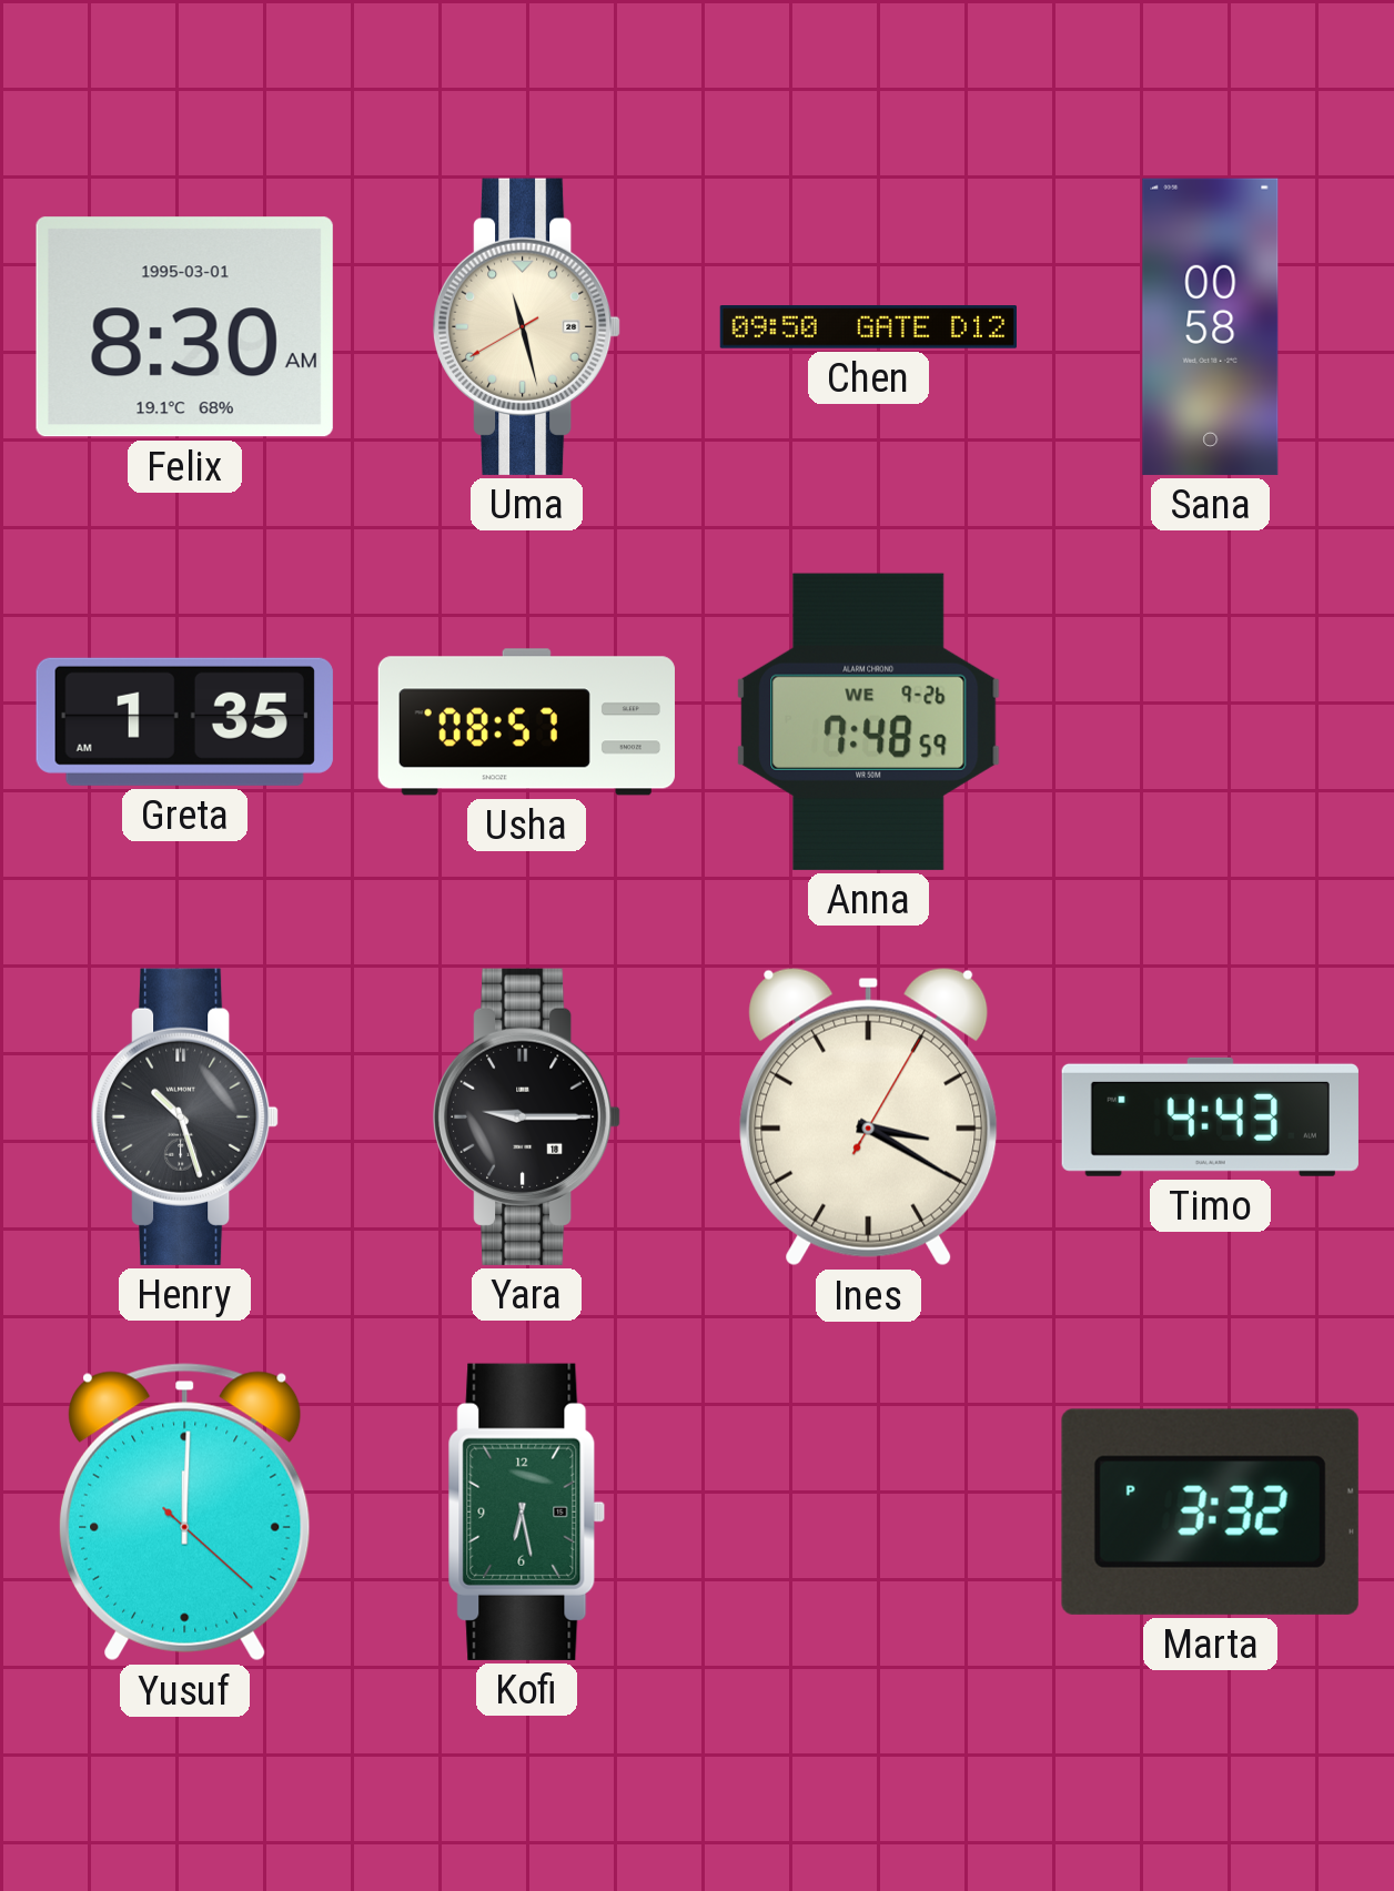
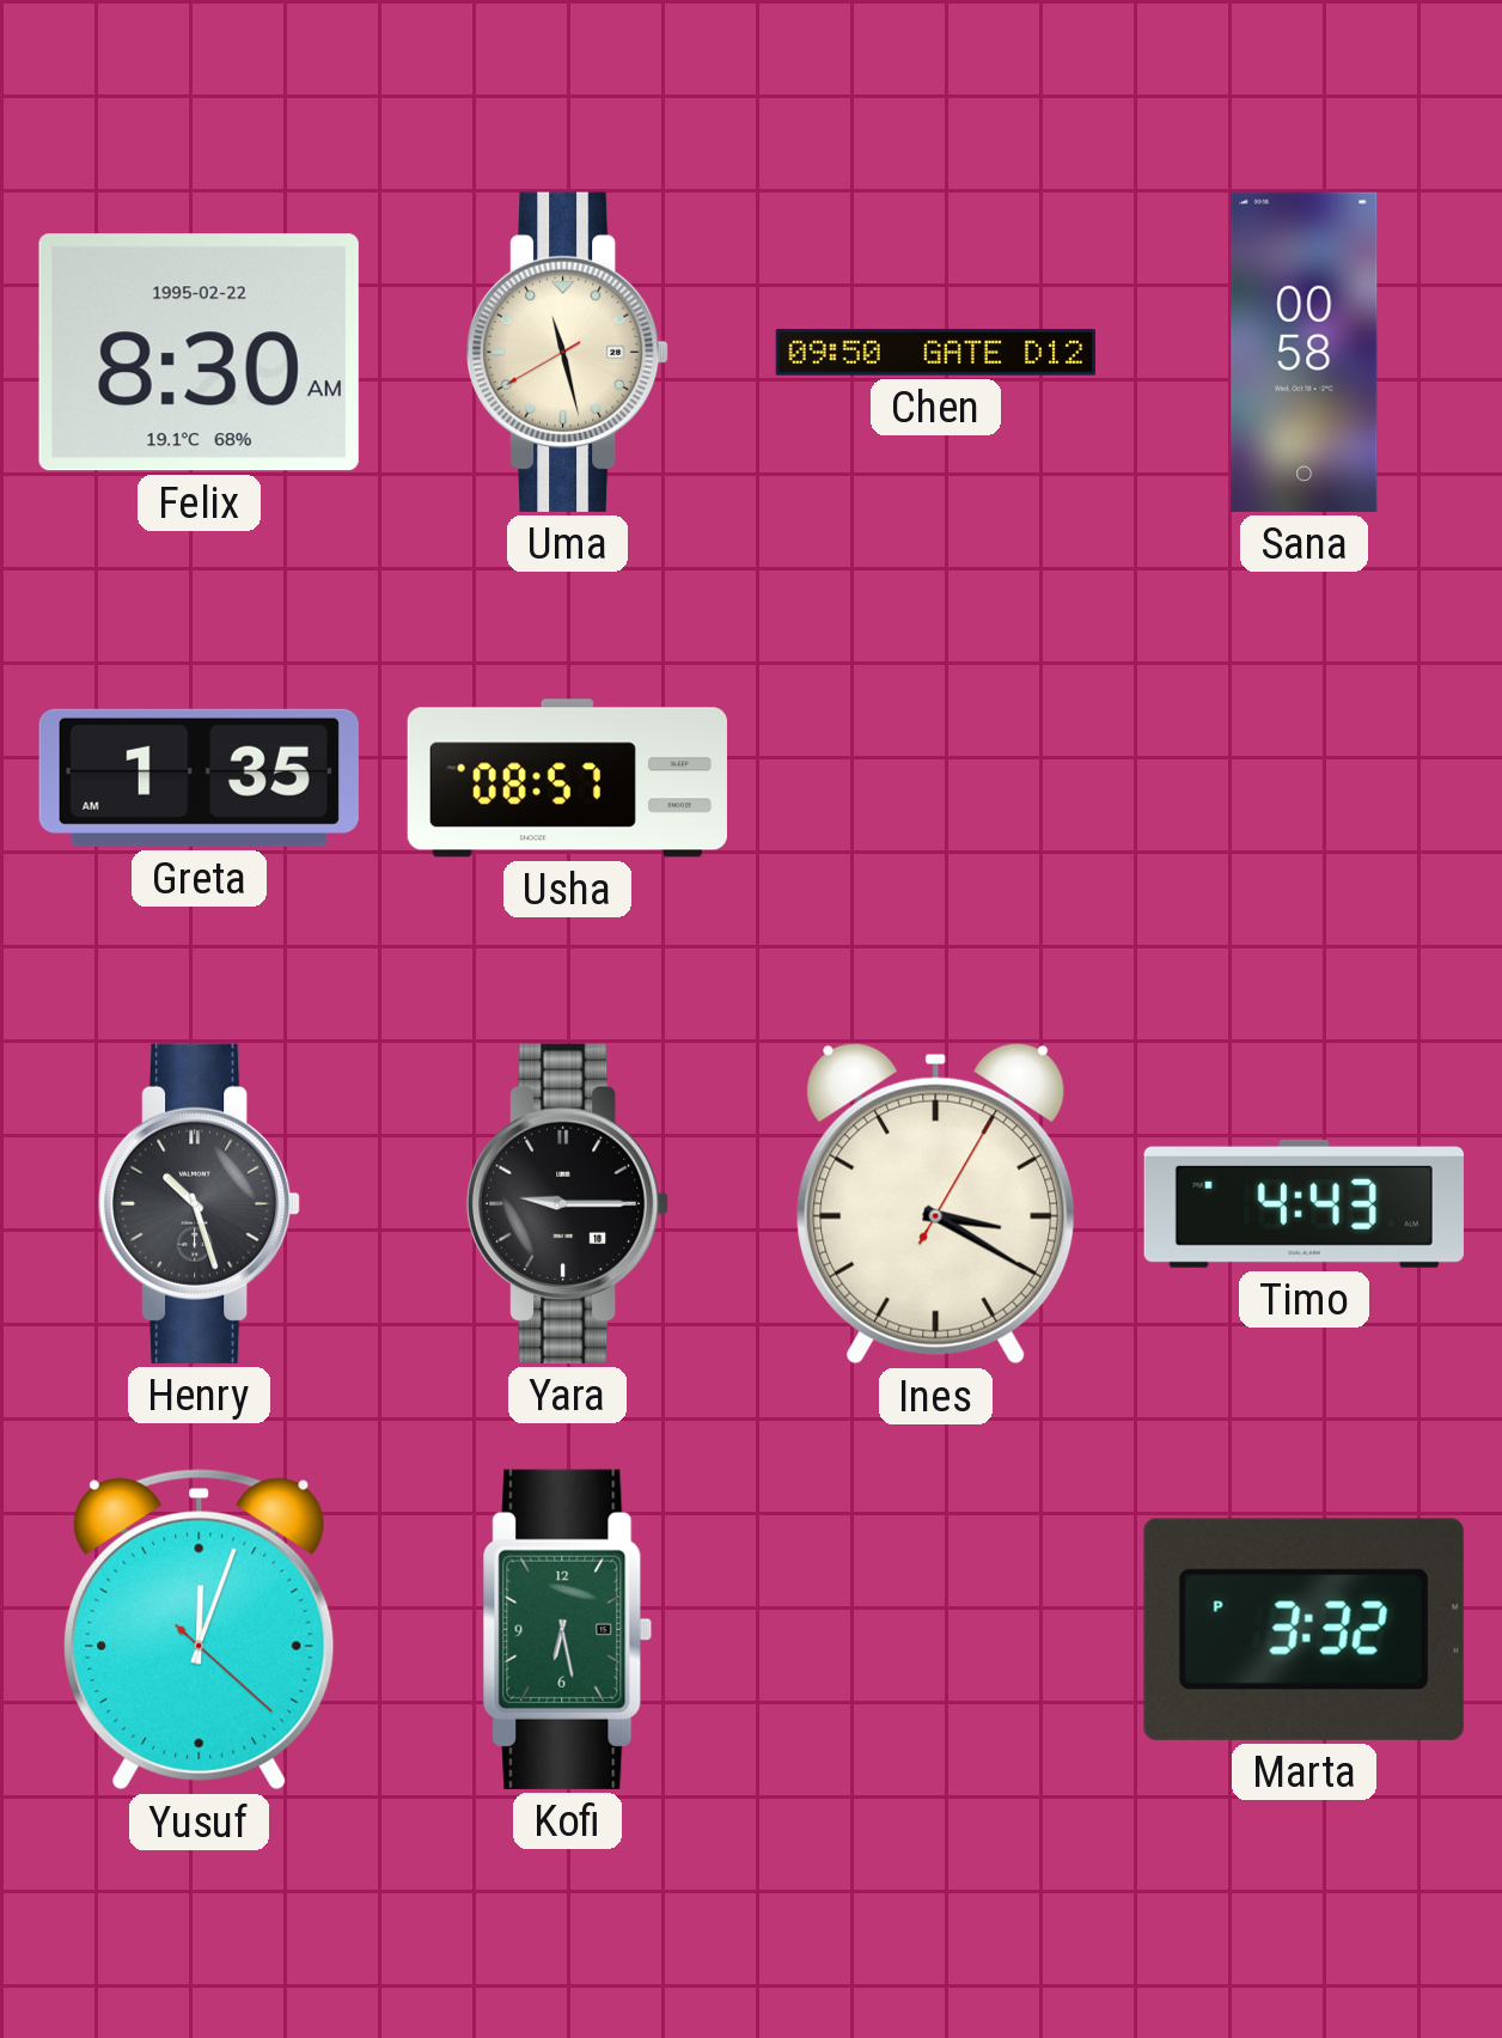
Felix date: 1995-03-01 -> 1995-02-22 (199, 353)
Anna: 7:48 -> none (869, 721)
Yusuf: 12:00 -> 12:03 (200, 1630)
